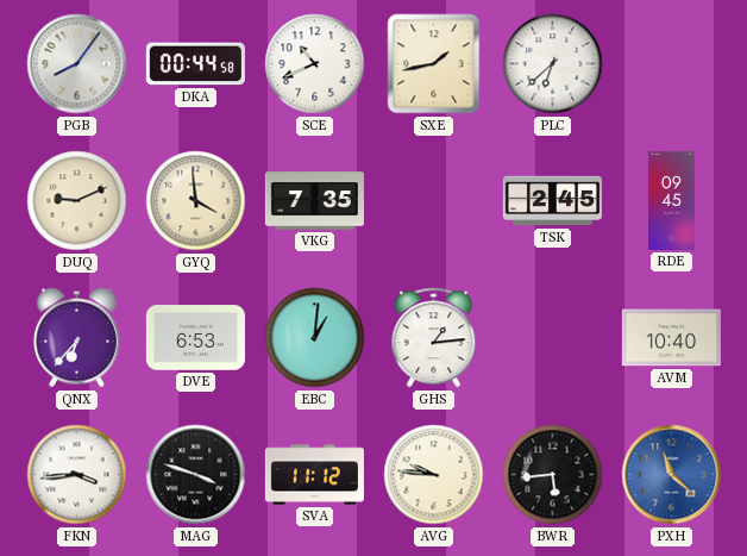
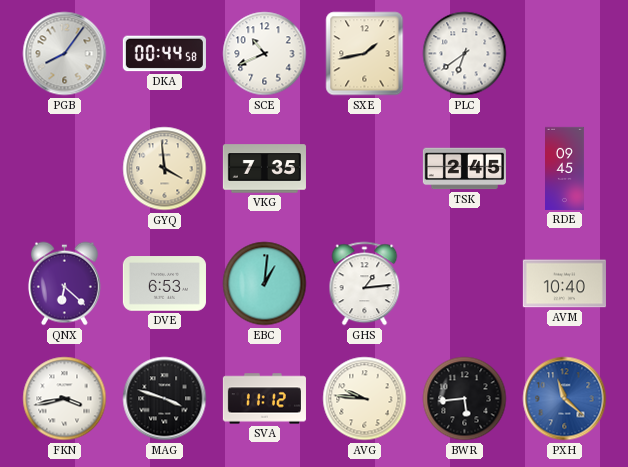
PLC: 6:38 -> 6:39 (465, 54)
DUQ: 9:11 -> none (77, 201)
QNX: 6:37 -> 6:22 (64, 284)
FKN: 3:44 -> 3:43 (65, 399)
